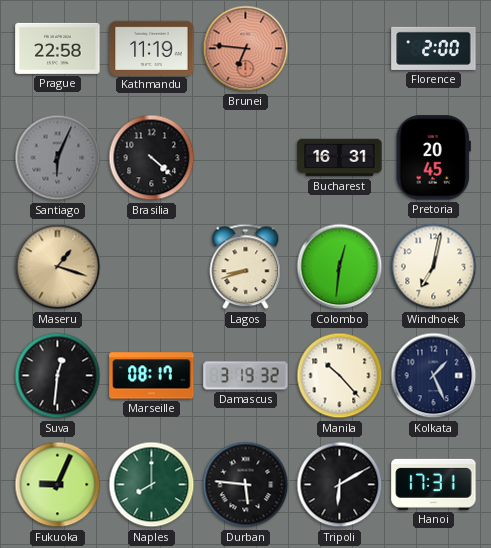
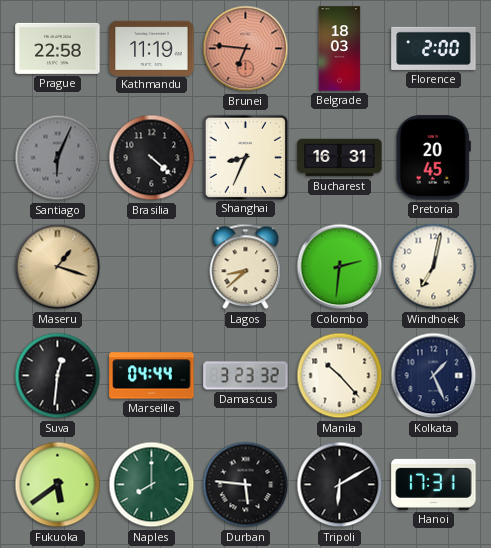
Belgrade: none -> 18:03 (340, 49)
Shanghai: none -> 8:34 (245, 157)
Lagos: 8:42 -> 8:38 (246, 267)
Colombo: 12:31 -> 2:31 (340, 267)
Marseille: 08:17 -> 04:44 (152, 376)
Damascus: 3:19 -> 3:23 (246, 376)
Fukuoka: 9:04 -> 5:39 (58, 485)
